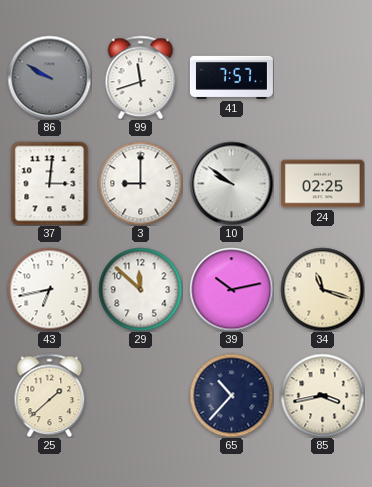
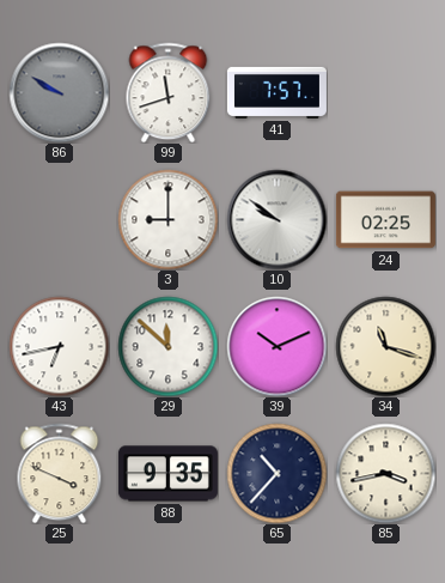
37: 3:01 -> none (50, 183)
39: 10:13 -> 10:11 (276, 346)
25: 1:38 -> 3:49 (60, 473)
88: none -> 9:35 (167, 474)
